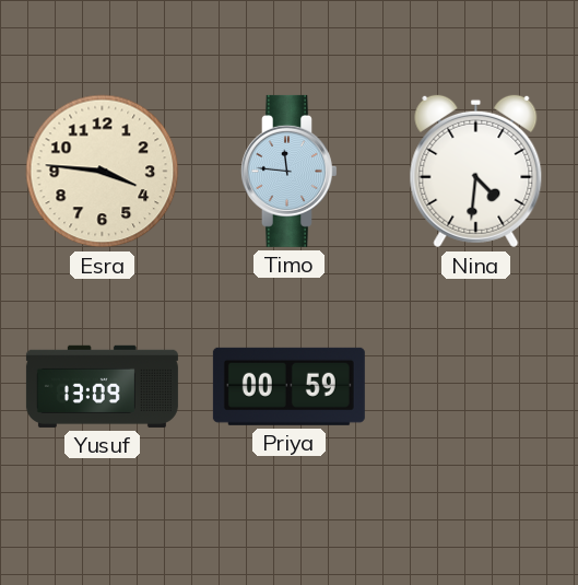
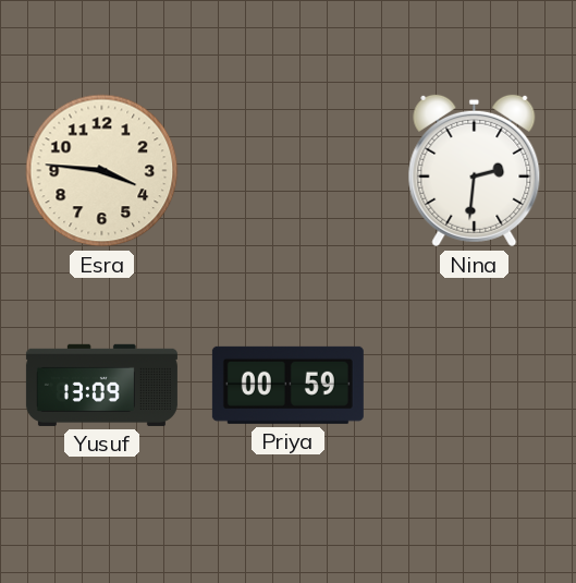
Timo: 11:46 -> none (288, 171)
Nina: 4:31 -> 2:31 (475, 171)
